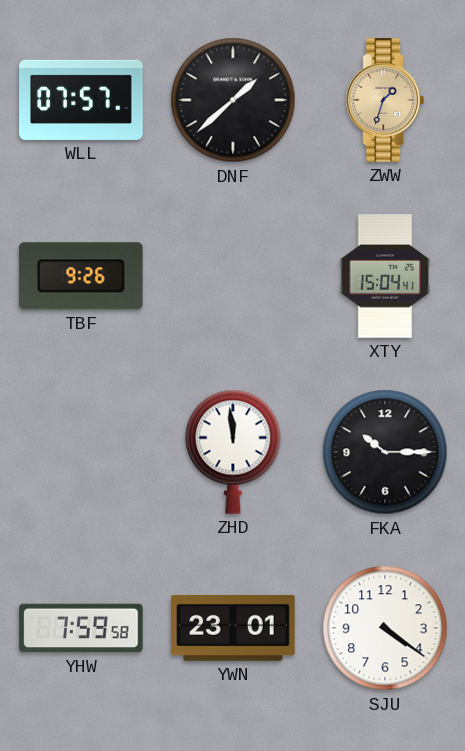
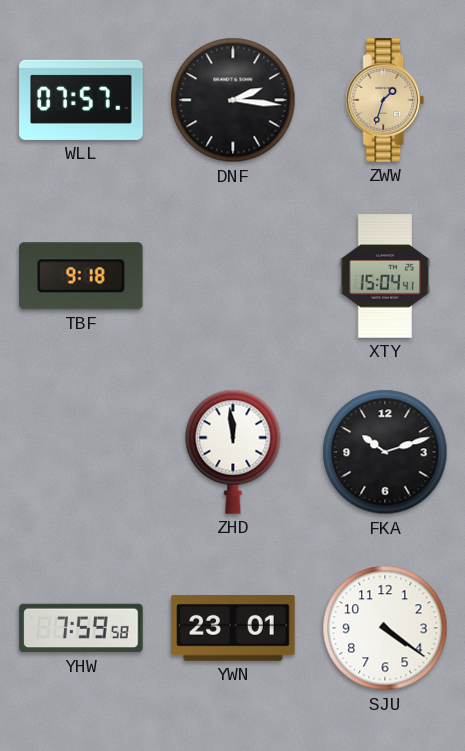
DNF: 1:38 -> 2:16 (233, 100)
TBF: 9:26 -> 9:18 (82, 276)
FKA: 10:15 -> 10:12 (385, 452)
